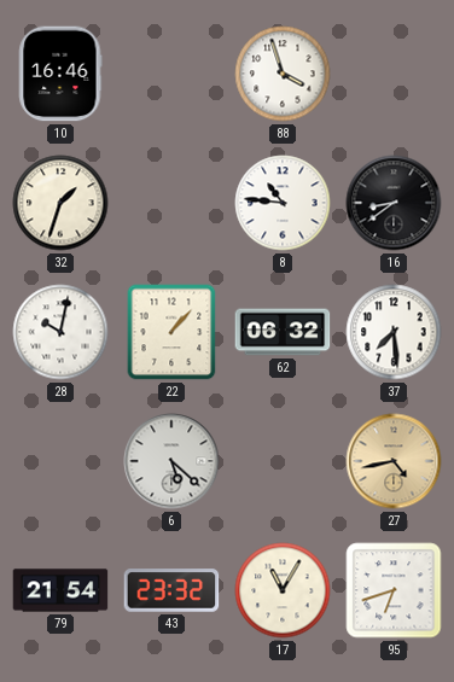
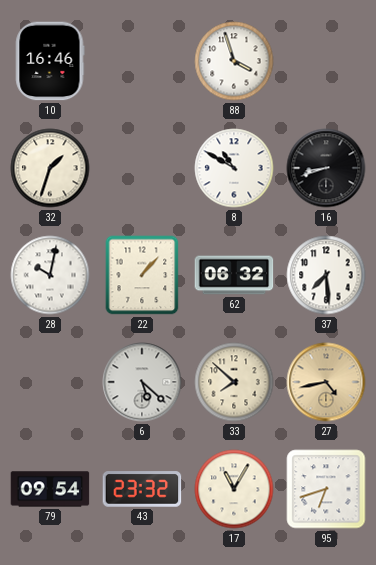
8: 10:46 -> 10:50 (234, 168)
16: 8:39 -> 8:42 (326, 168)
33: none -> 7:52 (234, 382)
79: 21:54 -> 09:54 (50, 489)
